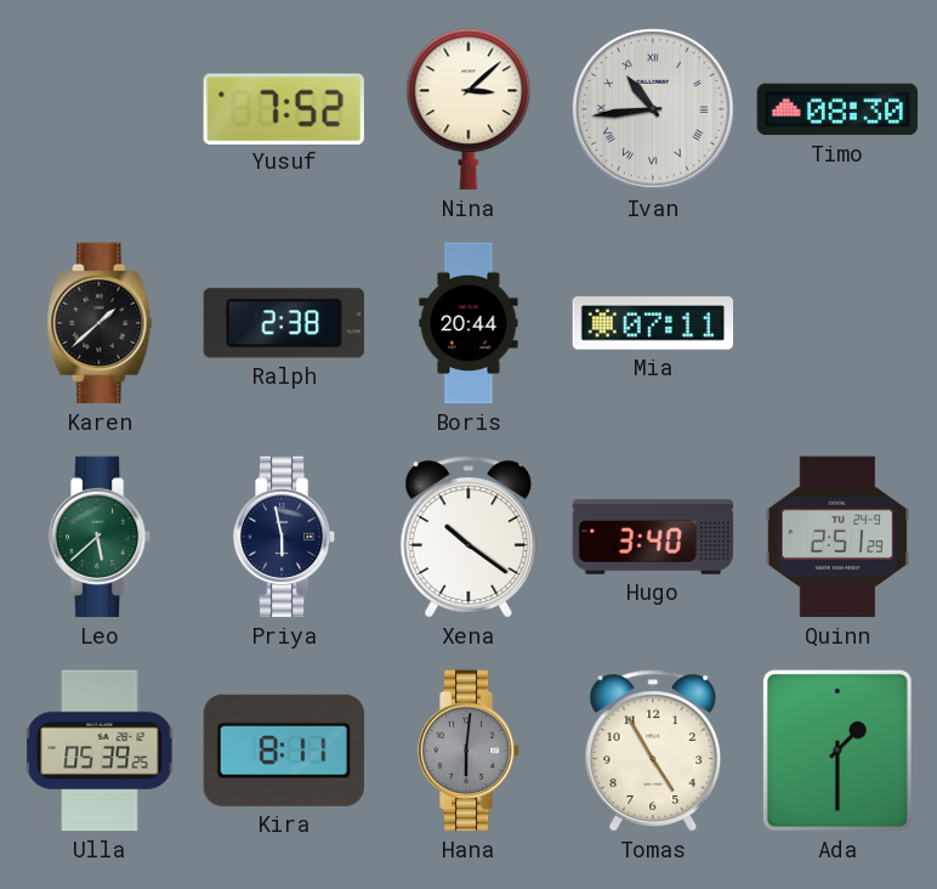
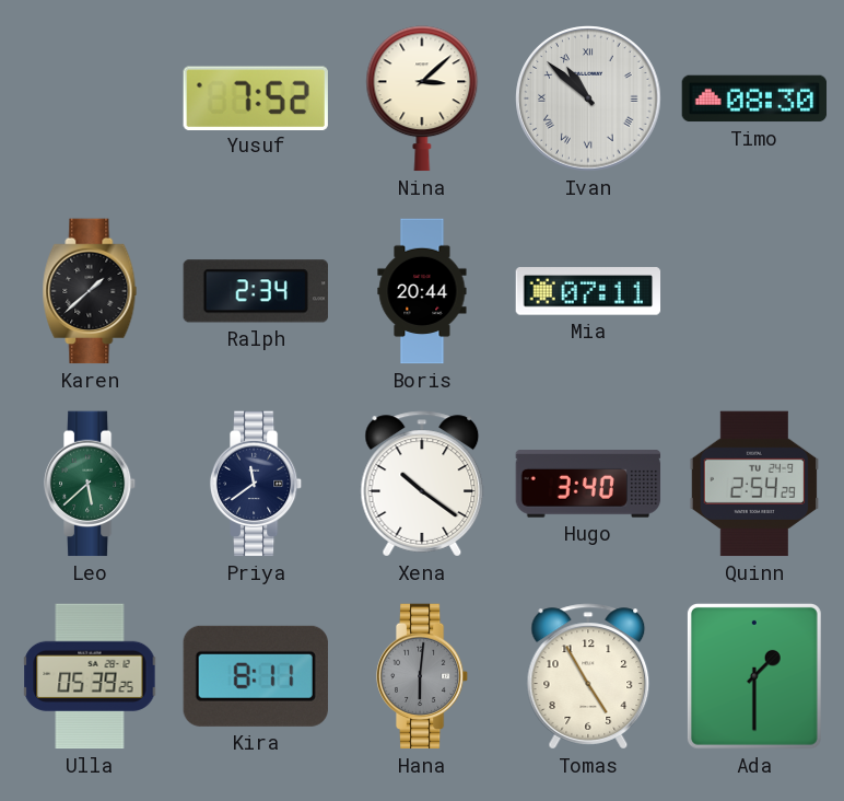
Ivan: 10:44 -> 10:52 (588, 98)
Ralph: 2:38 -> 2:34 (256, 291)
Priya: 5:58 -> 11:39 (256, 484)
Quinn: 2:51 -> 2:54 (754, 484)
